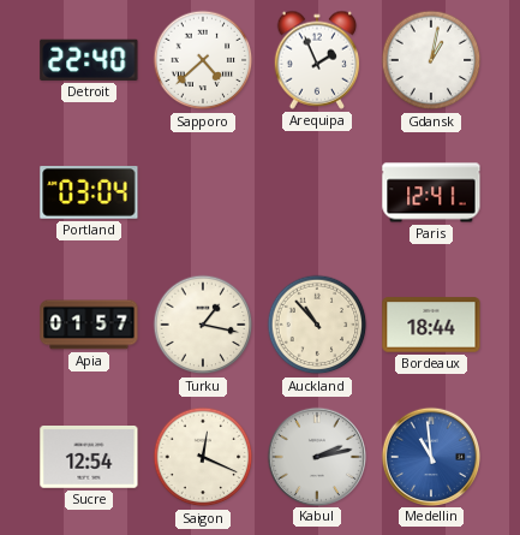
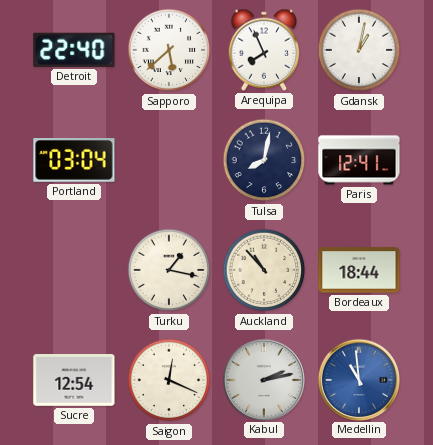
Sapporo: 4:38 -> 5:38 (169, 50)
Arequipa: 1:56 -> 7:56 (264, 50)
Tulsa: none -> 8:02 (264, 160)
Apia: 01:57 -> none (89, 325)
